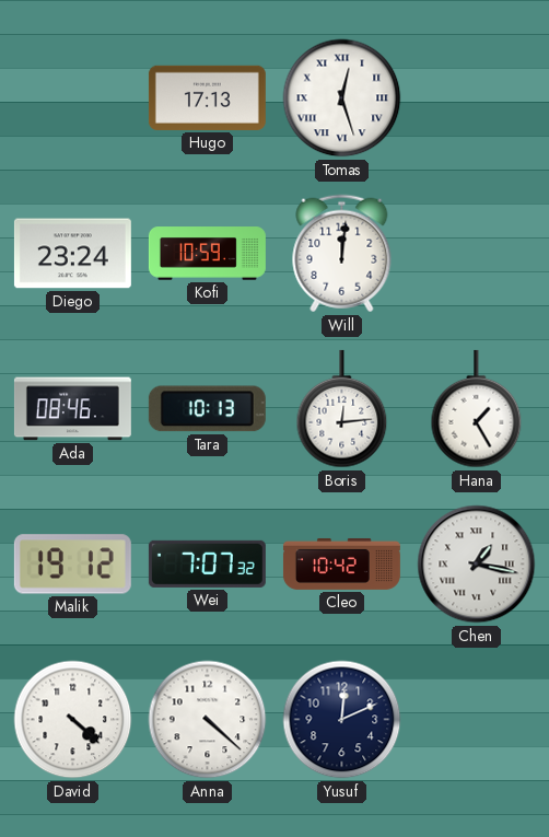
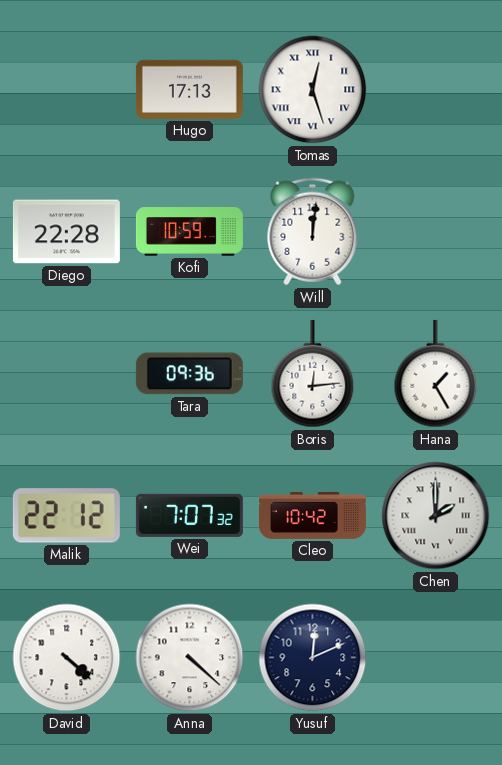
Diego: 23:24 -> 22:28 (66, 232)
Ada: 08:46 -> none (72, 409)
Tara: 10:13 -> 09:36 (189, 374)
Malik: 19:12 -> 22:12 (66, 516)
Chen: 1:17 -> 2:00 (436, 516)
